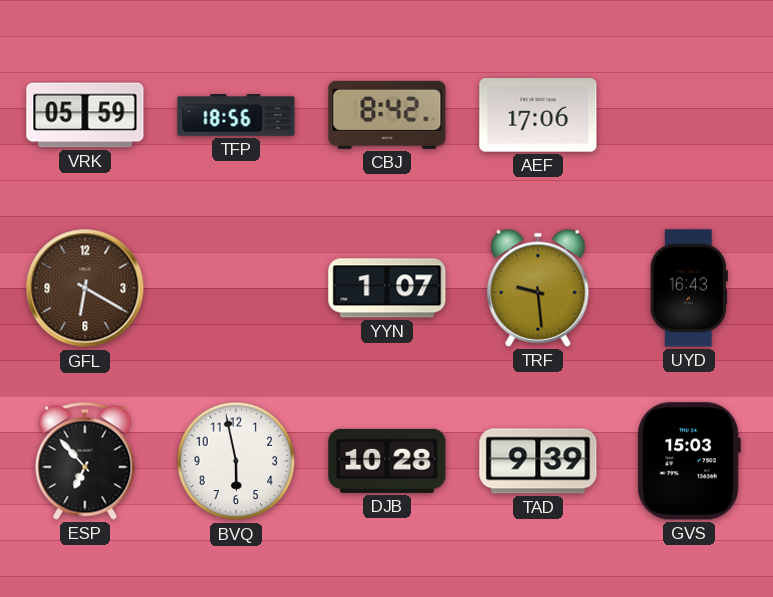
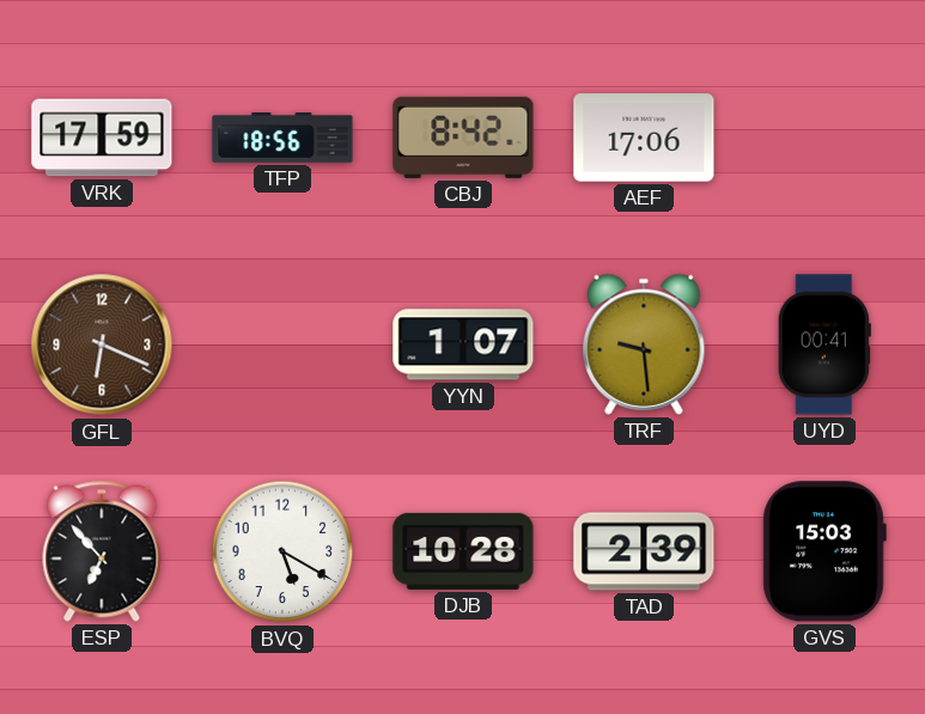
VRK: 05:59 -> 17:59 (102, 138)
GFL: 6:20 -> 6:19 (102, 344)
UYD: 16:43 -> 00:41 (824, 344)
BVQ: 5:58 -> 5:20 (282, 551)
TAD: 9:39 -> 2:39 (644, 551)
